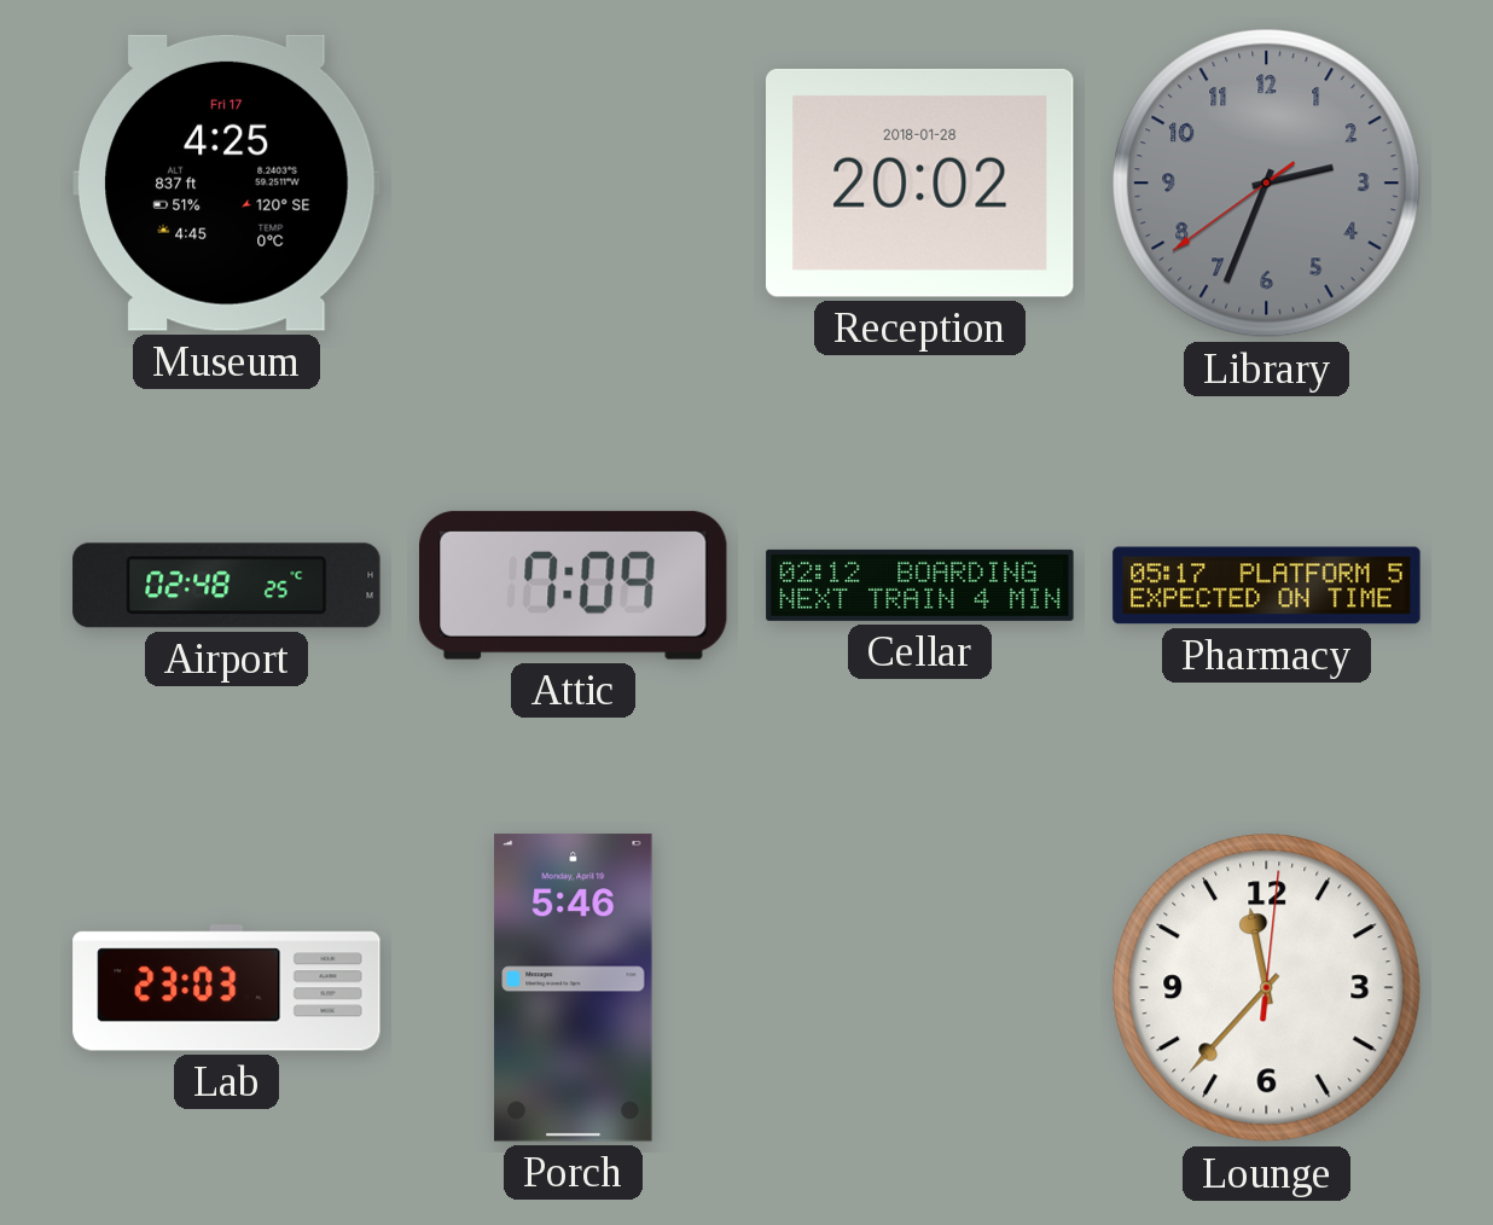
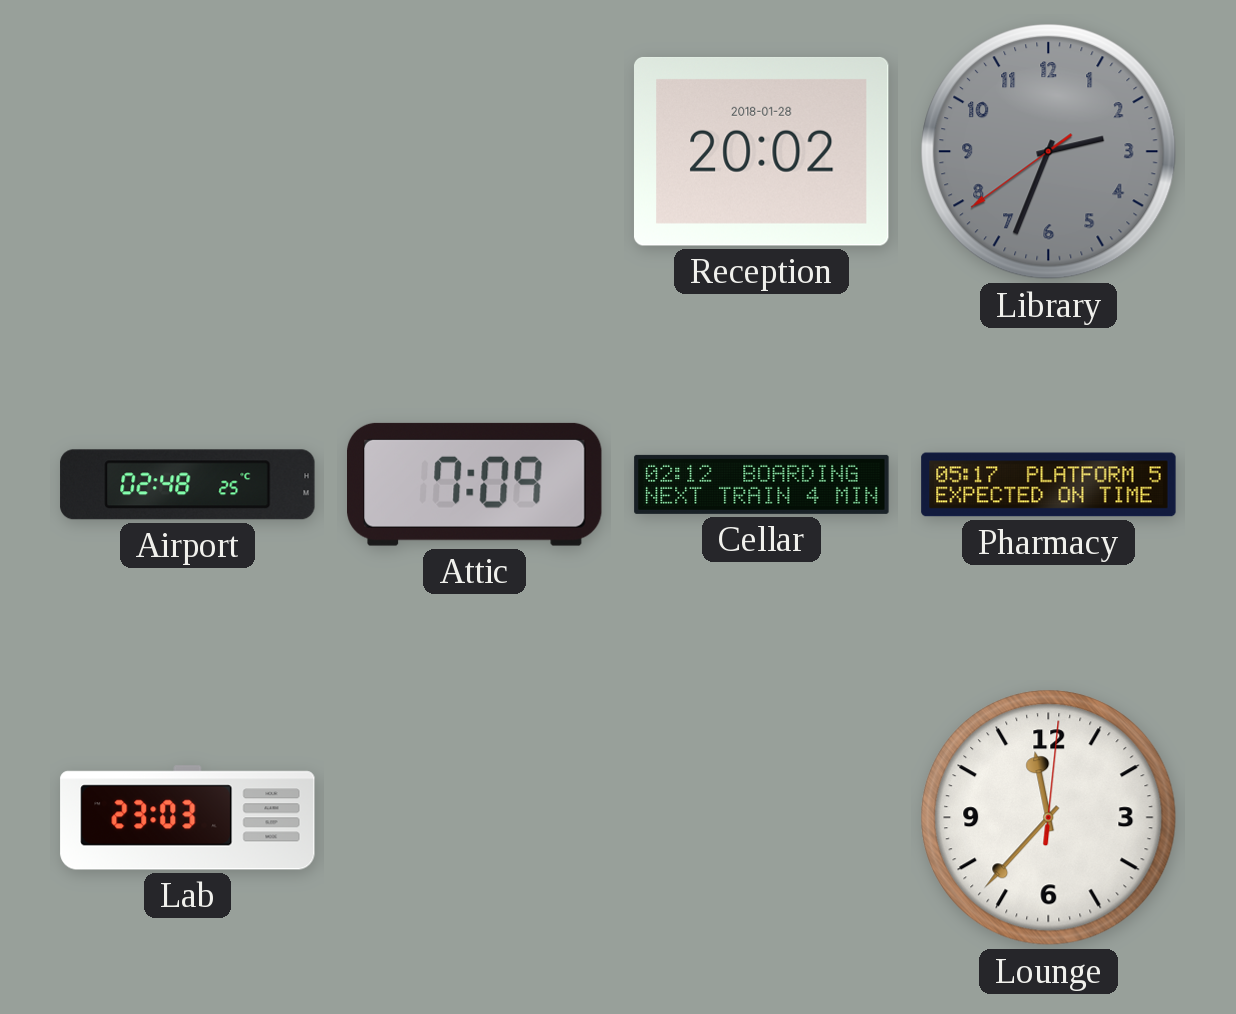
Museum: 4:25 -> none (226, 182)
Porch: 5:46 -> none (574, 988)
